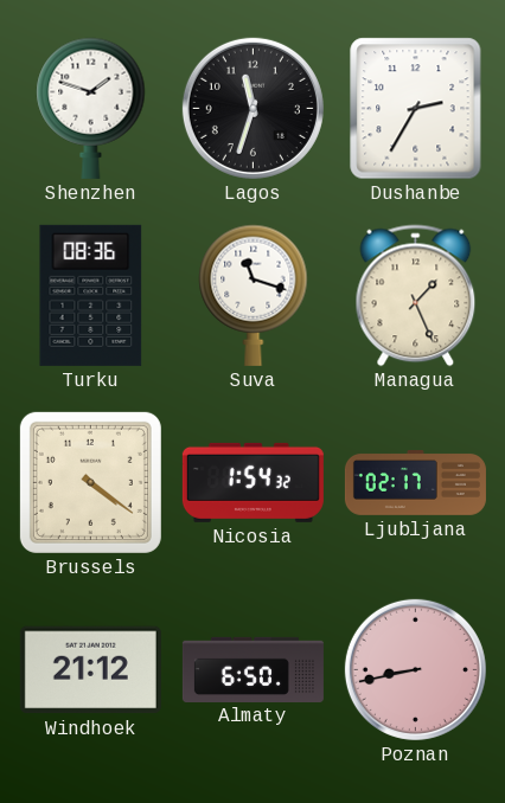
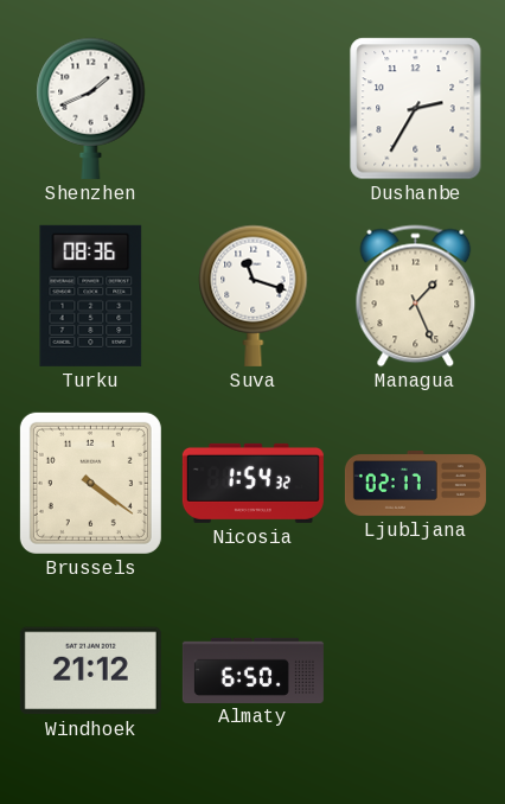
Shenzhen: 1:48 -> 1:41 (91, 108)
Lagos: 11:33 -> none (252, 108)
Poznan: 8:43 -> none (415, 669)
